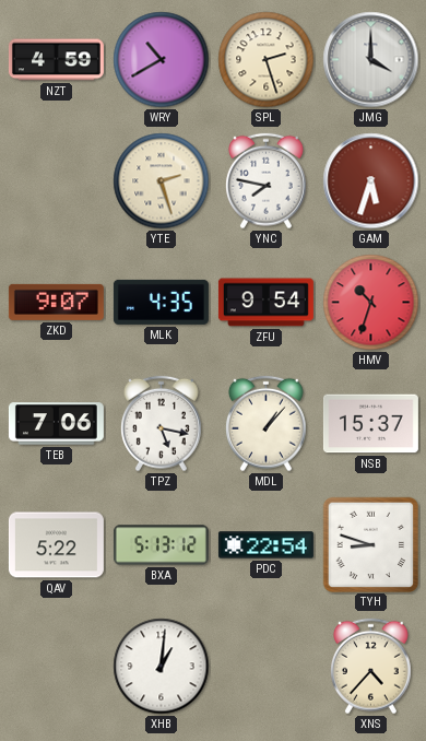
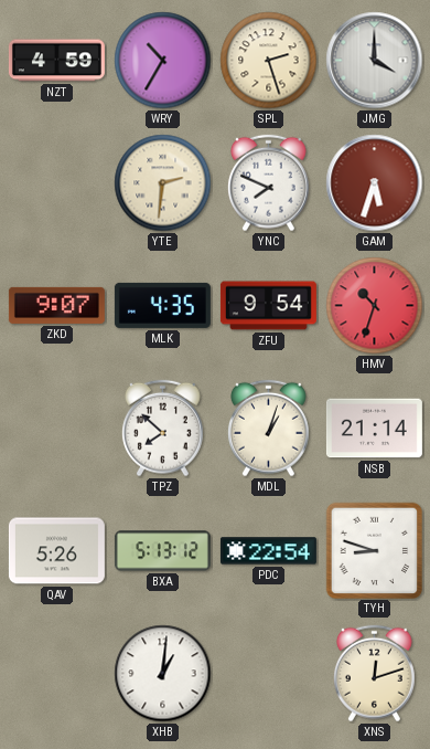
WRY: 10:40 -> 10:35 (163, 61)
YTE: 2:27 -> 2:31 (163, 183)
YNC: 7:47 -> 7:49 (269, 183)
TEB: 7:06 -> none (56, 424)
TPZ: 5:17 -> 7:52 (163, 429)
MDL: 1:07 -> 1:03 (269, 429)
NSB: 15:37 -> 21:14 (374, 429)
QAV: 5:22 -> 5:26 (56, 551)
XNS: 4:37 -> 12:12 (375, 674)
